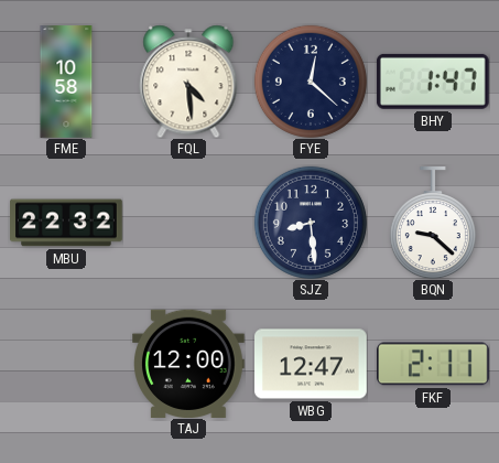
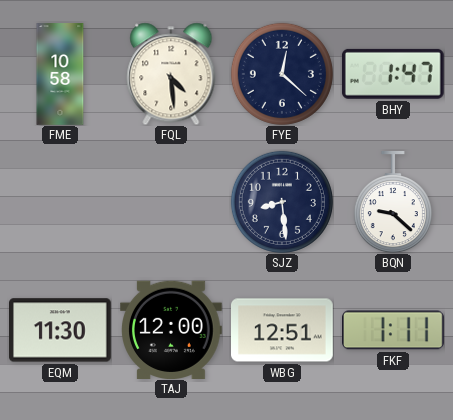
MBU: 22:32 -> none (66, 223)
EQM: none -> 11:30 (61, 330)
WBG: 12:47 -> 12:51 (283, 330)
FKF: 2:11 -> 1:11 (394, 330)
